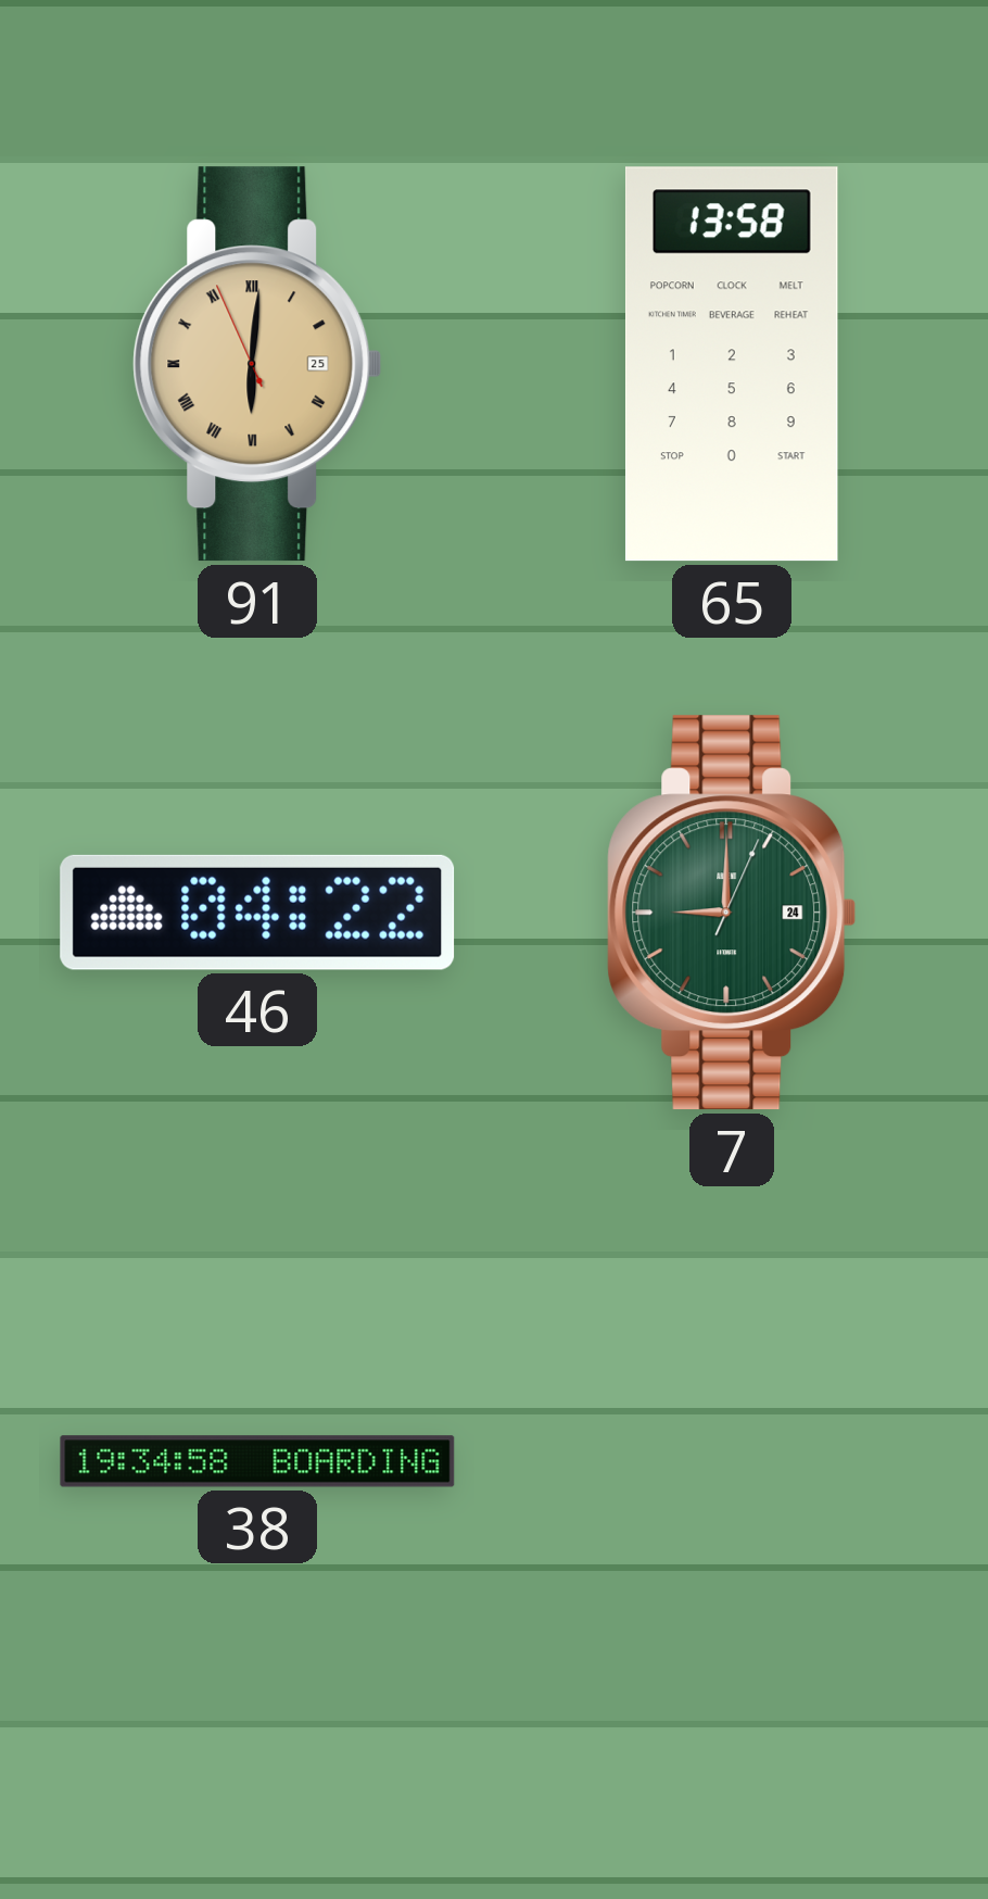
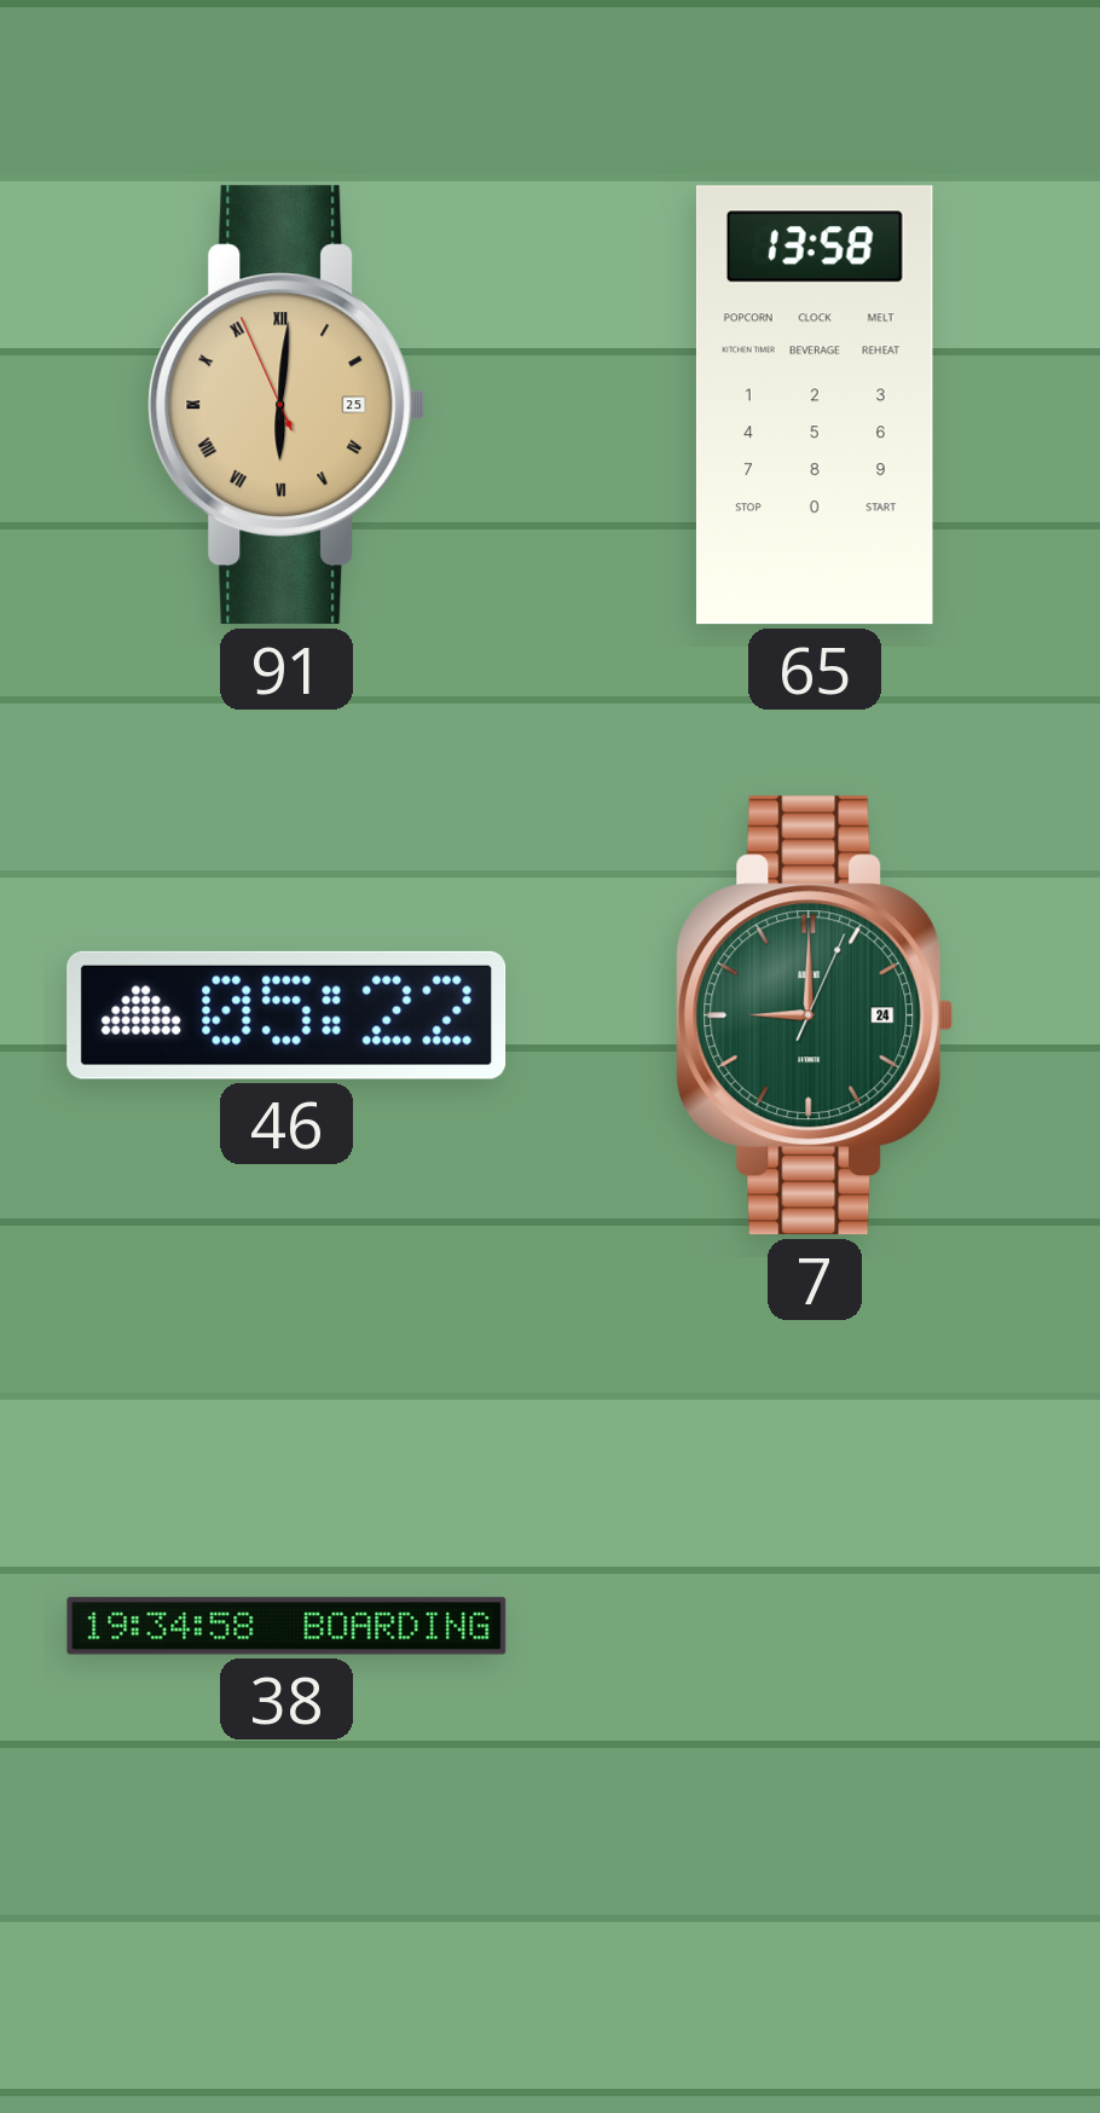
46: 04:22 -> 05:22 (286, 1015)
